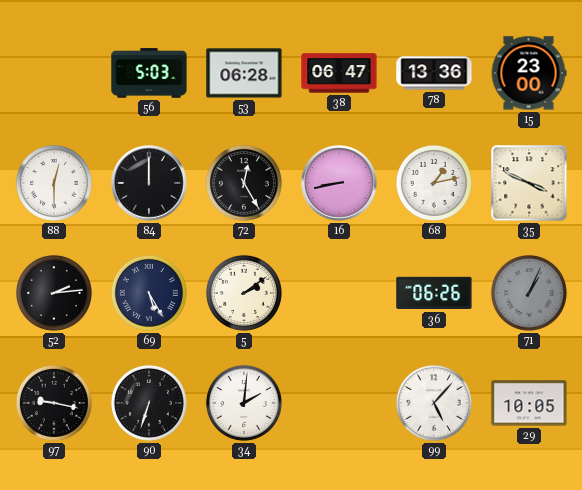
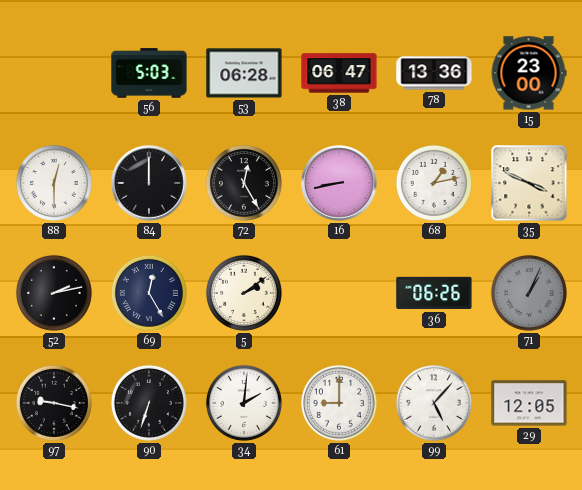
52: 2:14 -> 2:13 (54, 293)
69: 5:25 -> 12:25 (149, 293)
61: none -> 9:00 (339, 403)
29: 10:05 -> 12:05 (529, 403)
